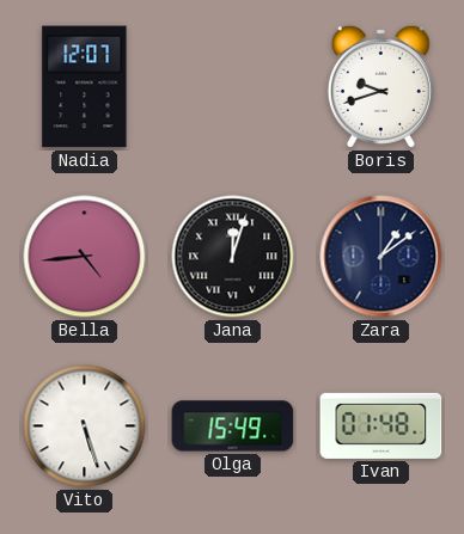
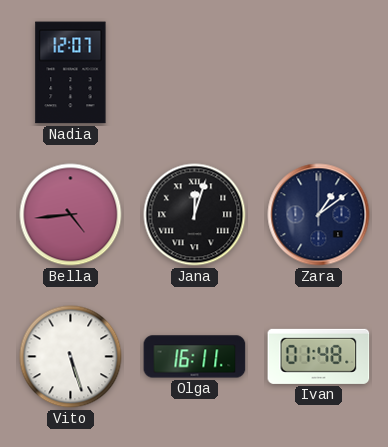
Boris: 9:42 -> none (380, 86)
Olga: 15:49 -> 16:11 (195, 357)
